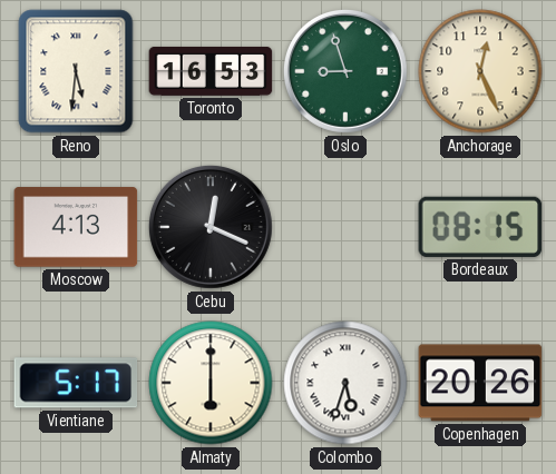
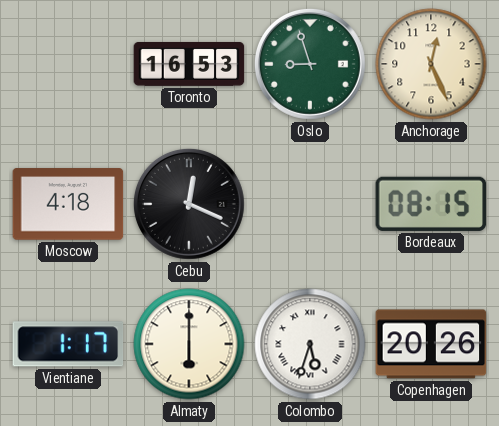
Reno: 5:31 -> none (76, 71)
Moscow: 4:13 -> 4:18 (68, 204)
Vientiane: 5:17 -> 1:17 (68, 344)
